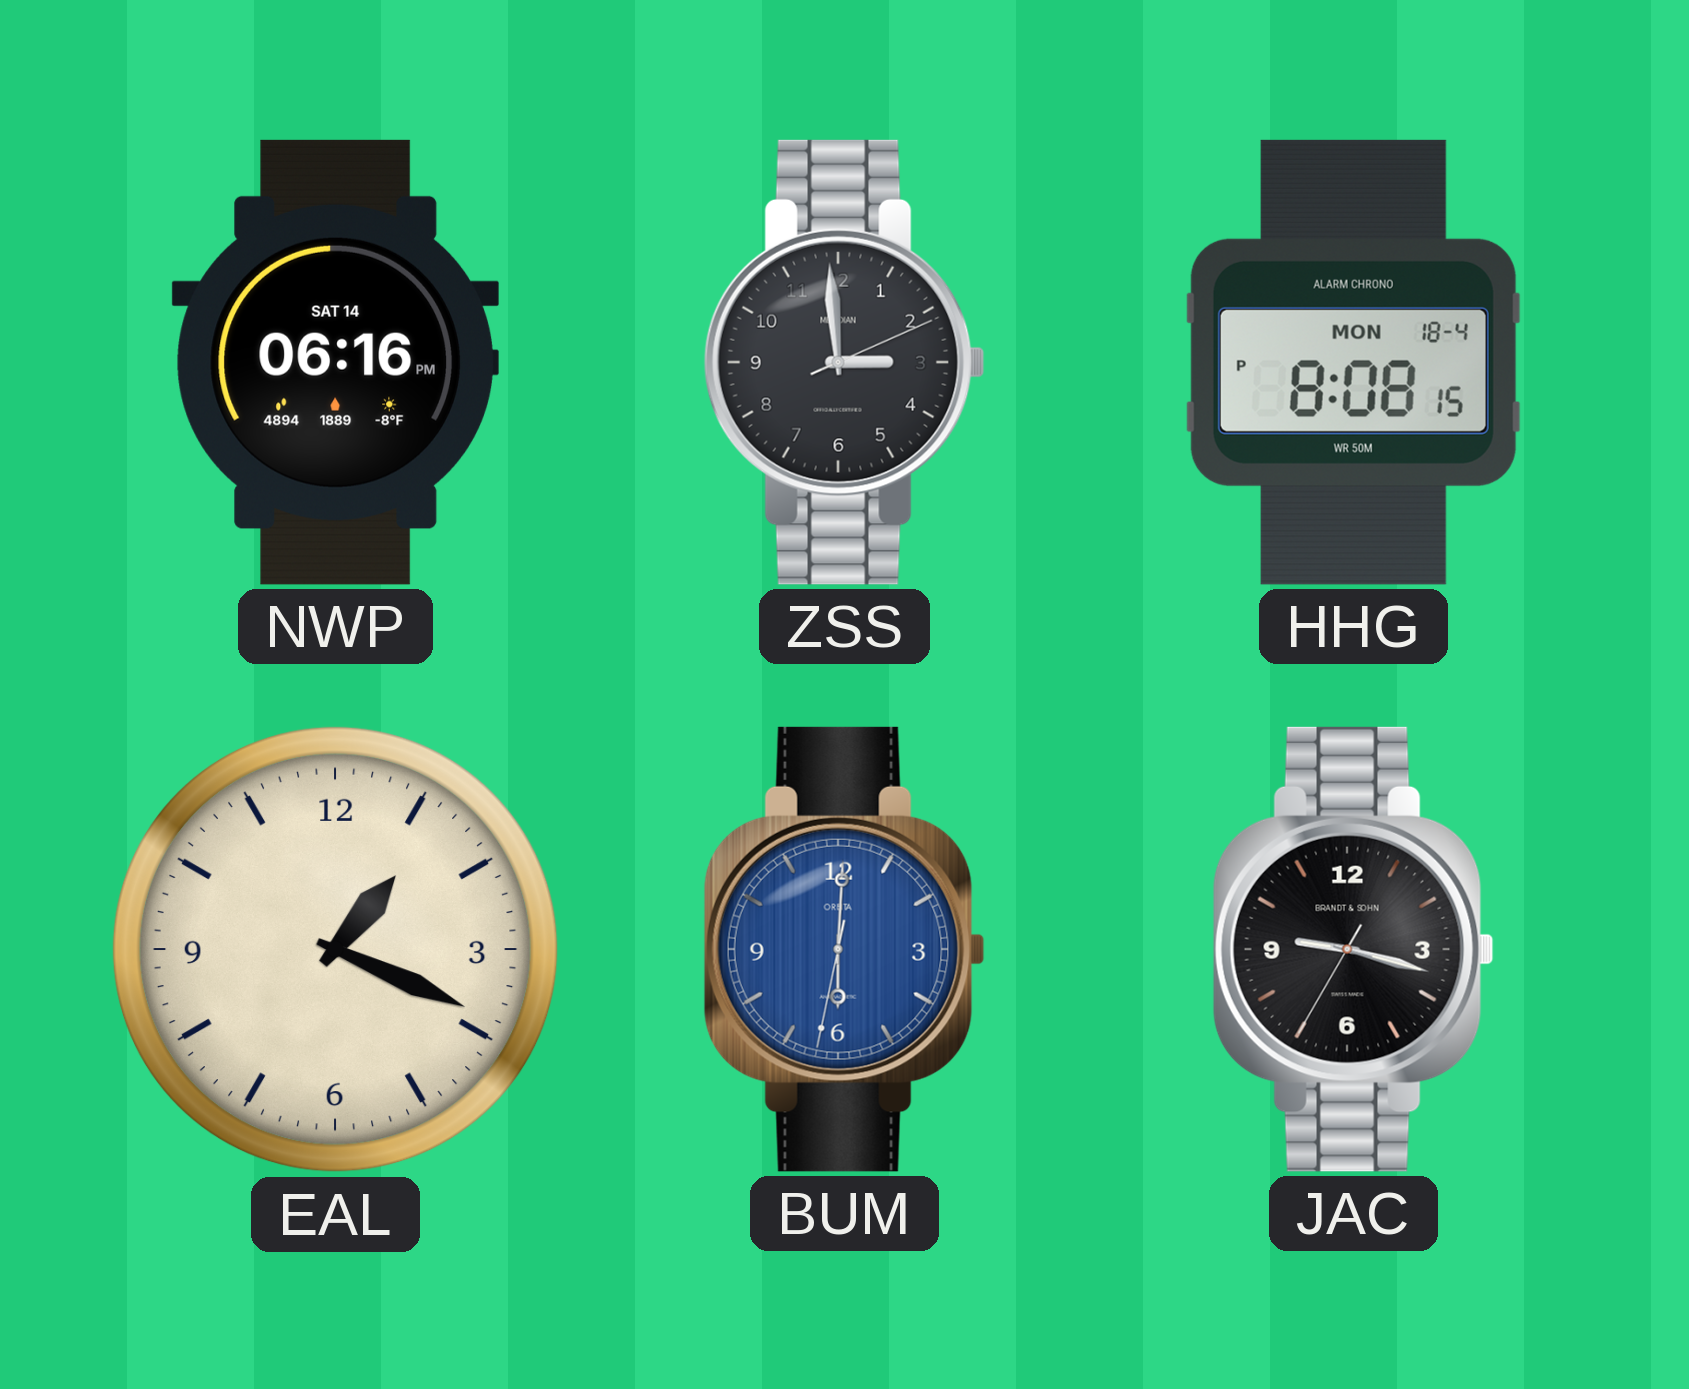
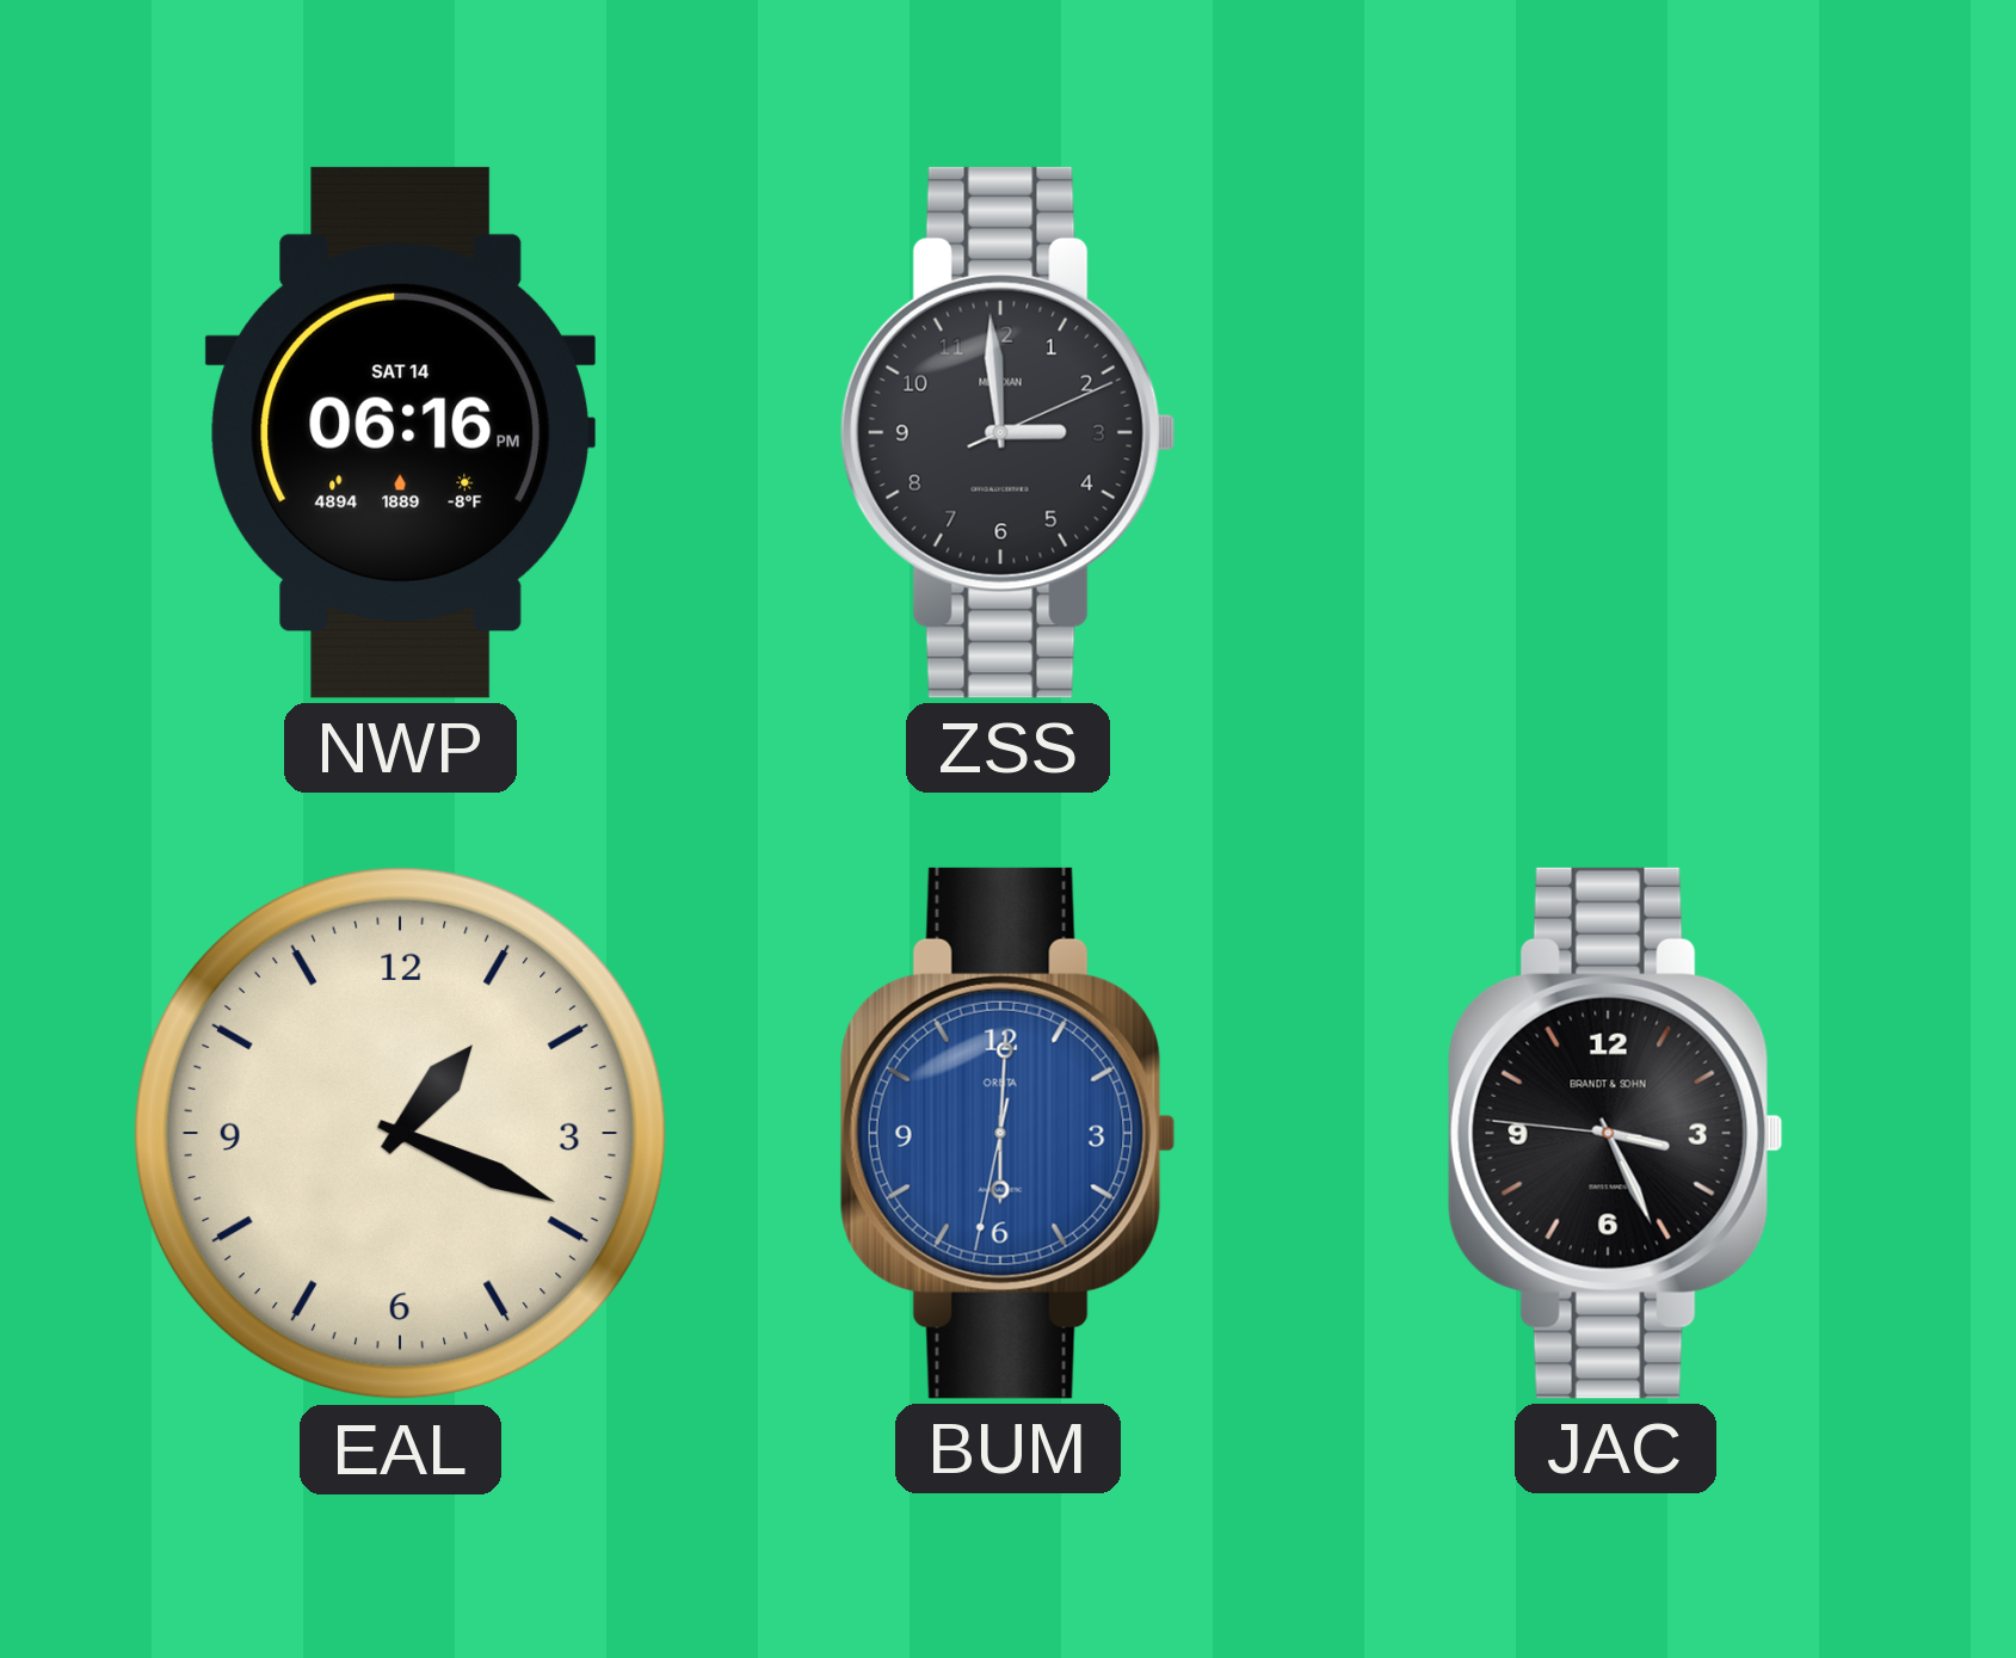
HHG: 8:08 -> none (1353, 362)
JAC: 9:17 -> 3:25 (1615, 1133)
